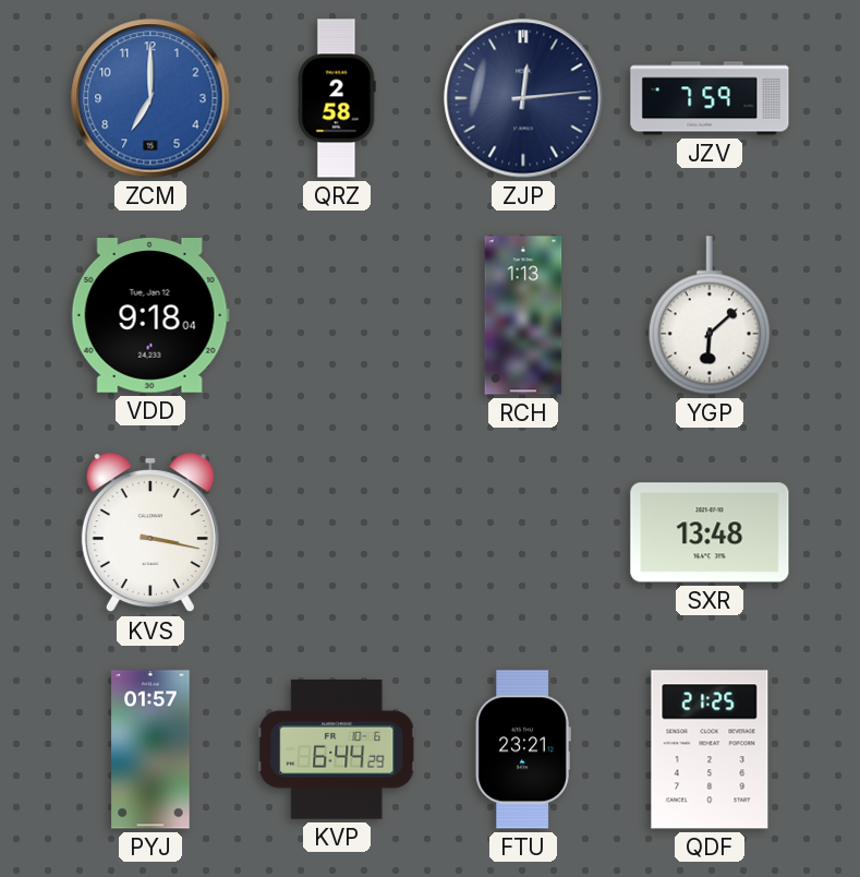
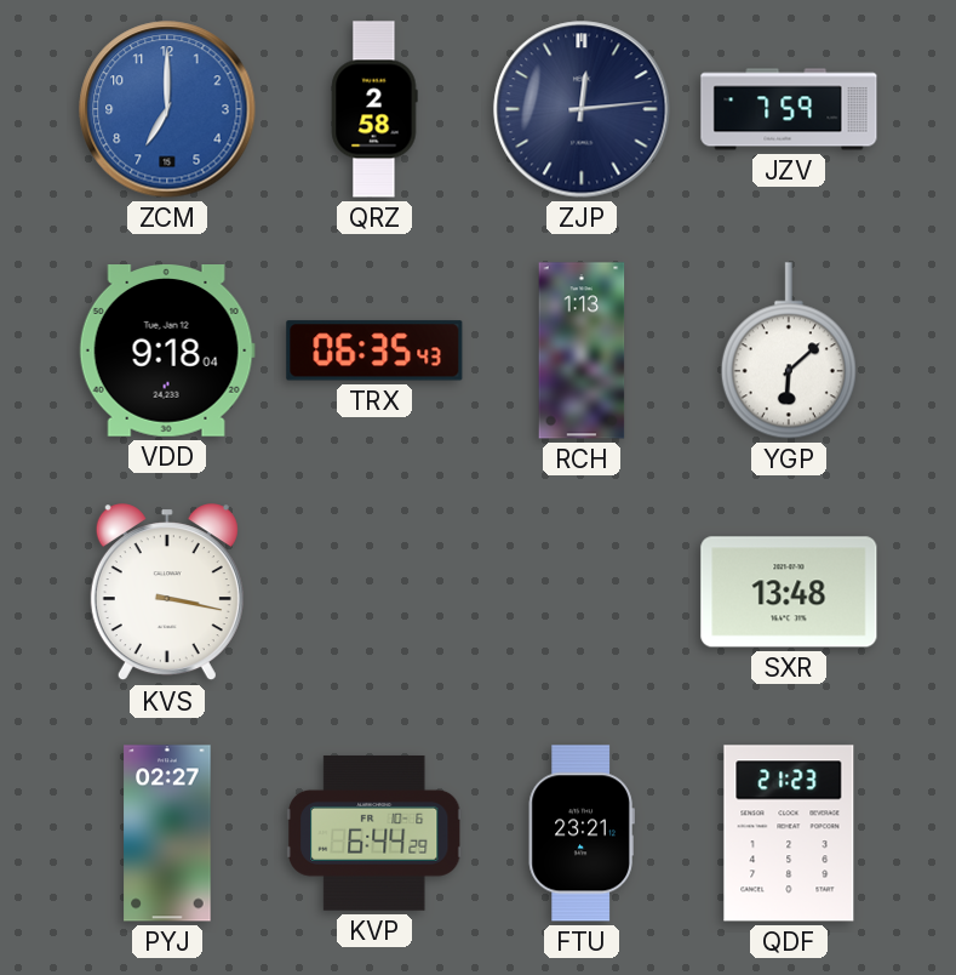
TRX: none -> 06:35 (374, 350)
PYJ: 01:57 -> 02:27 (167, 833)
QDF: 21:25 -> 21:23 (789, 833)
